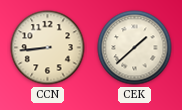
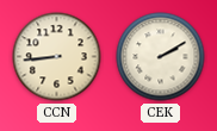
CEK: 1:38 -> 2:10 (161, 57)
